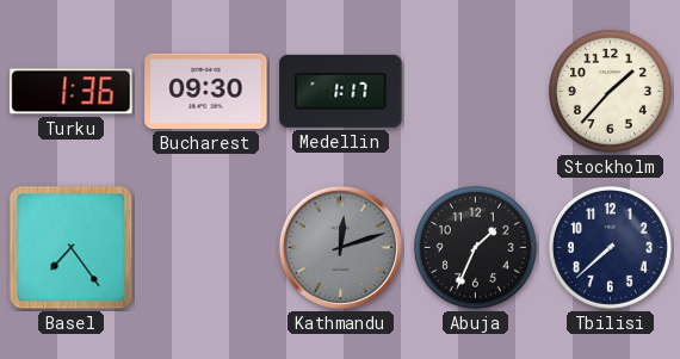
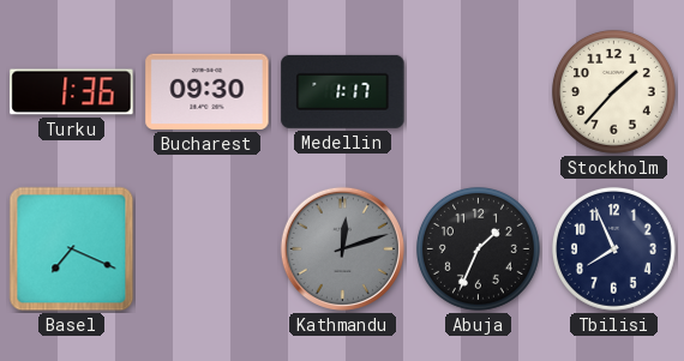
Basel: 7:24 -> 7:19 (72, 249)
Tbilisi: 7:38 -> 7:56 (613, 248)
